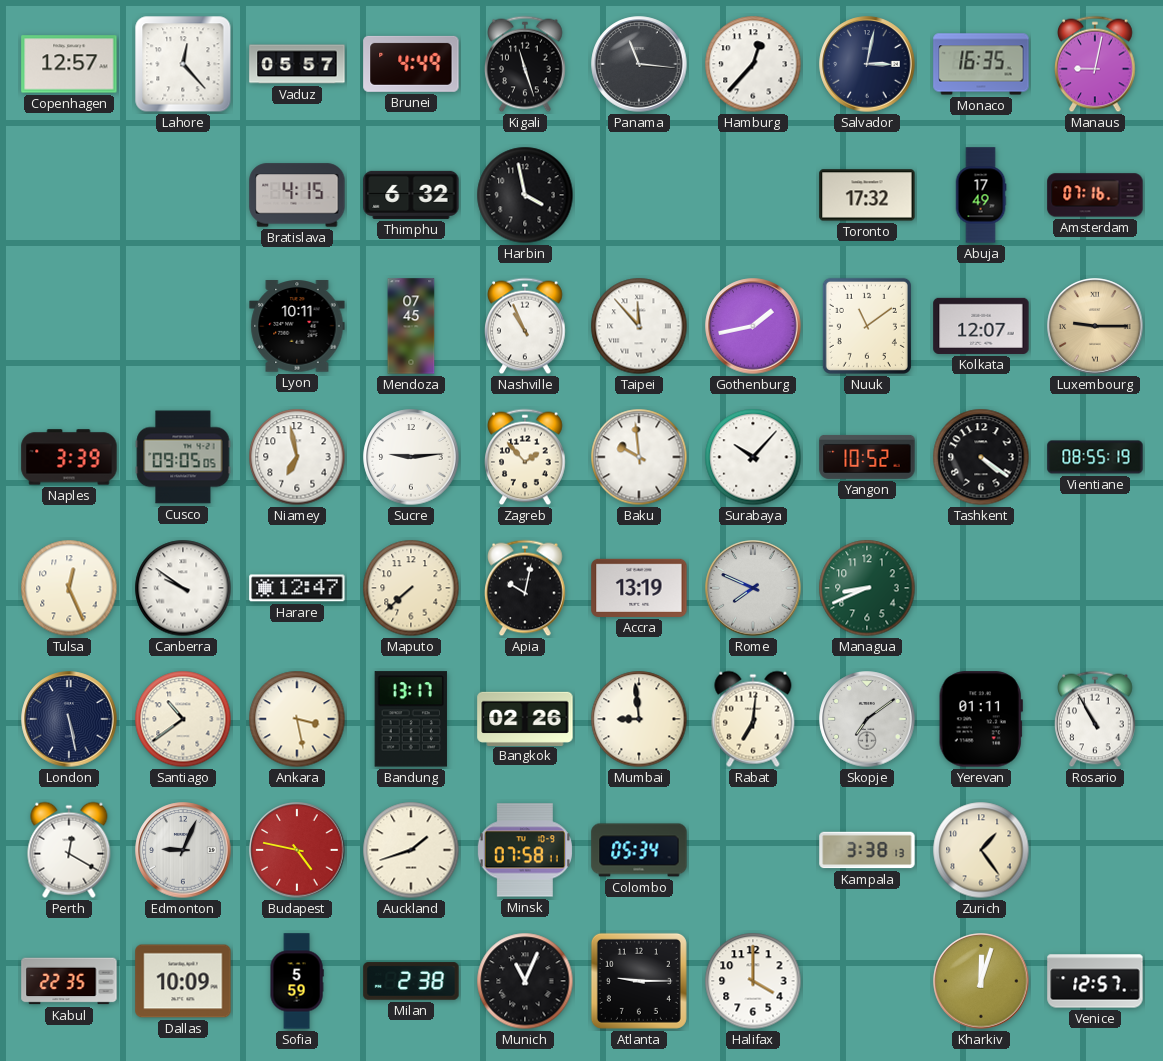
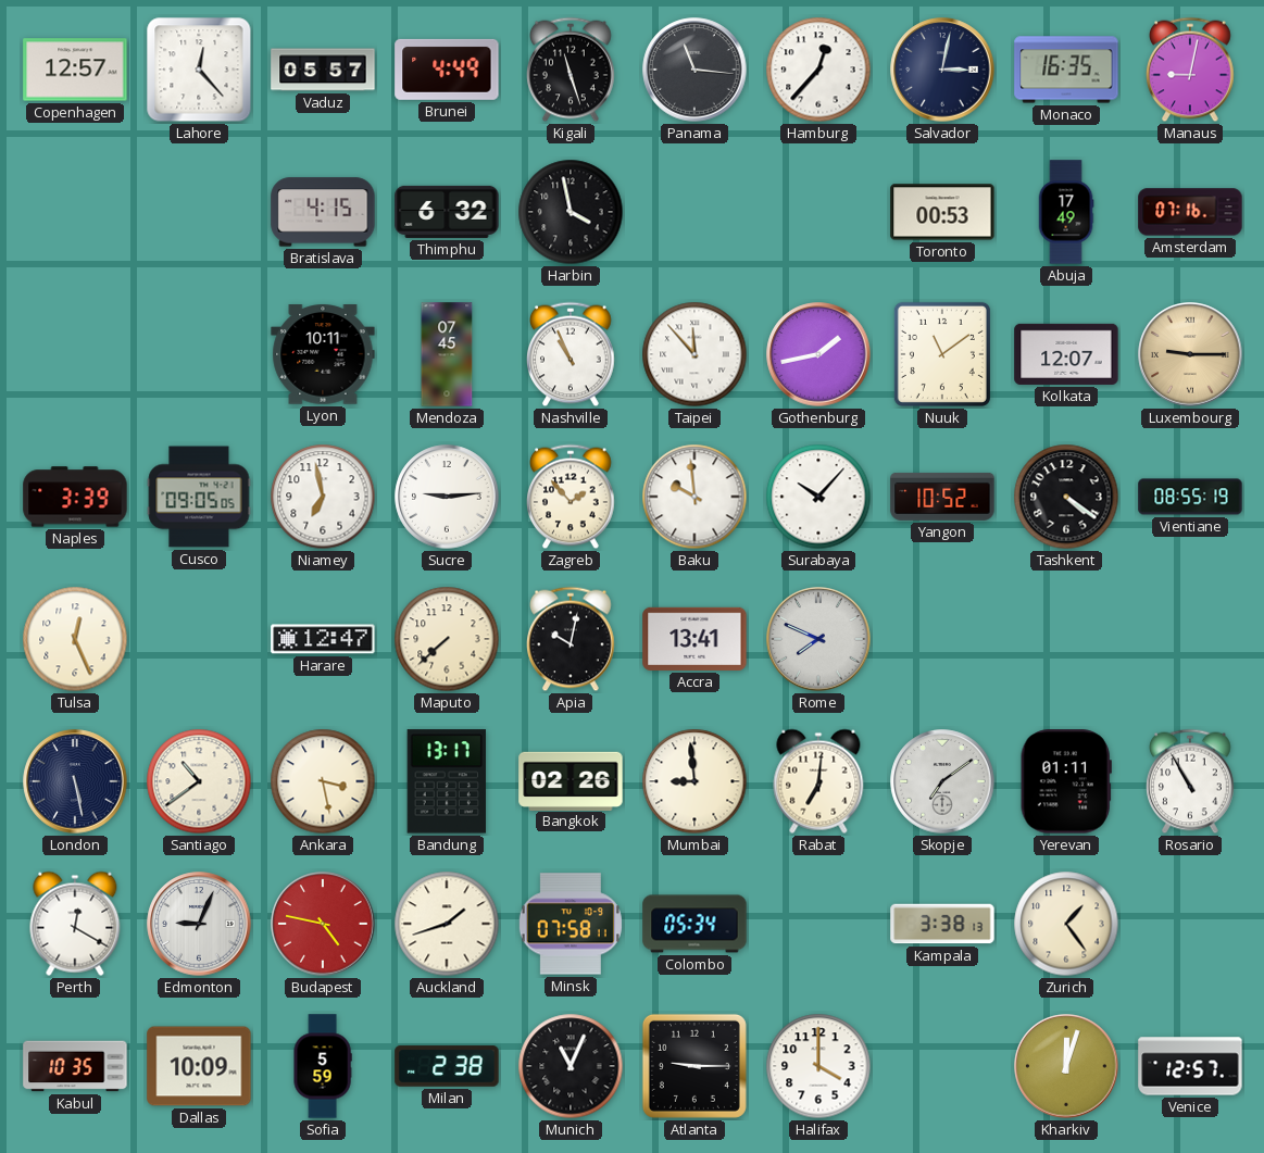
Toronto: 17:32 -> 00:53 (942, 212)
Canberra: 9:51 -> none (183, 588)
Accra: 13:19 -> 13:41 (694, 639)
Managua: 8:41 -> none (867, 588)
Kabul: 22:35 -> 10:35 (75, 1066)
